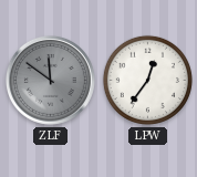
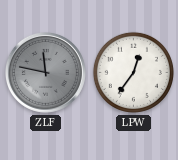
ZLF: 11:51 -> 11:47 (45, 72)
